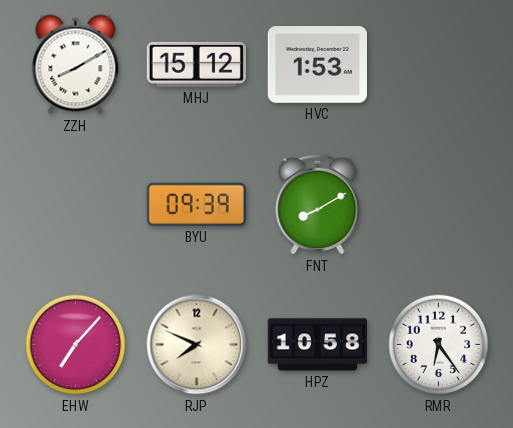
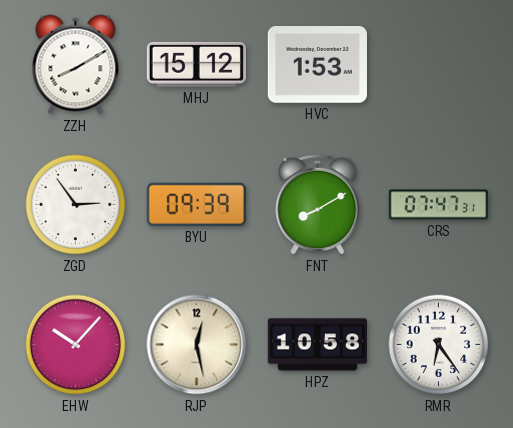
ZGD: none -> 2:54 (76, 205)
CRS: none -> 07:47 (438, 205)
EHW: 7:07 -> 10:07 (76, 345)
RJP: 7:49 -> 12:28 (197, 345)
